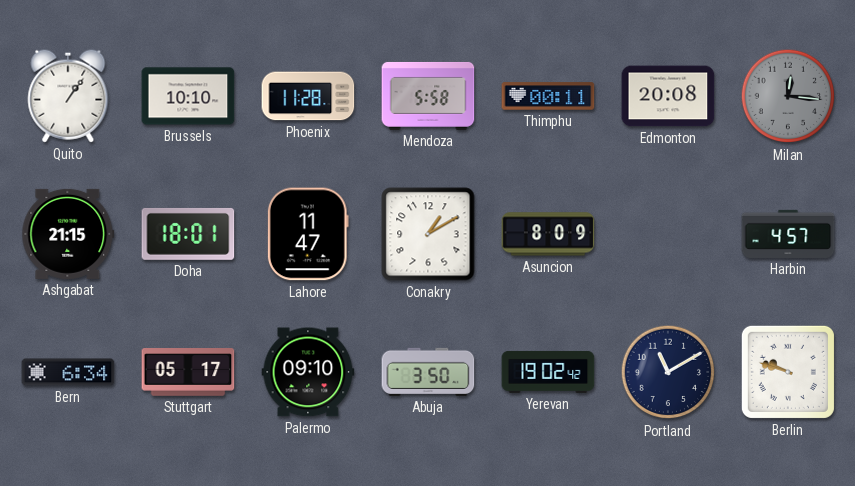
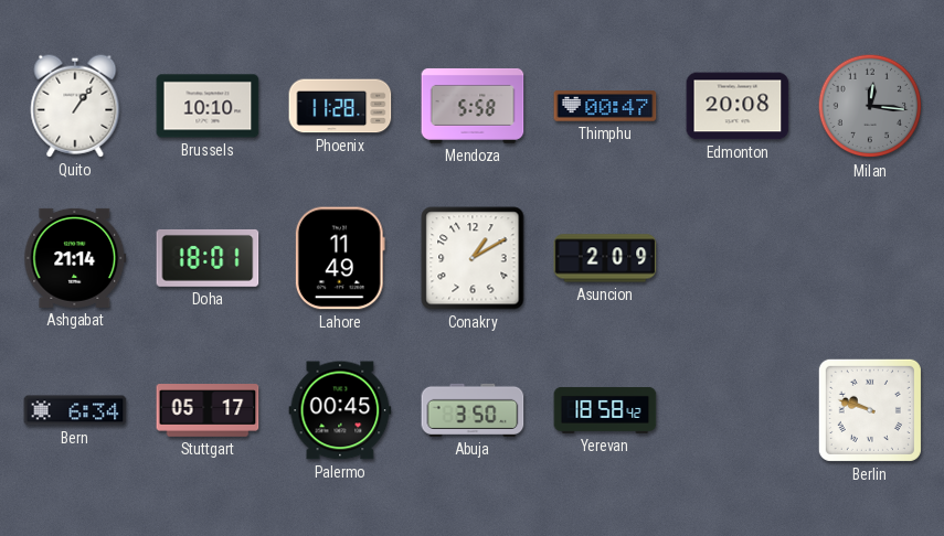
Thimphu: 00:11 -> 00:47 (605, 106)
Ashgabat: 21:15 -> 21:14 (75, 258)
Lahore: 11:47 -> 11:49 (340, 258)
Asuncion: 8:09 -> 2:09 (605, 258)
Harbin: 4:57 -> none (788, 234)
Palermo: 09:10 -> 00:45 (340, 410)
Yerevan: 19:02 -> 18:58 (605, 410)
Portland: 11:10 -> none (668, 372)
